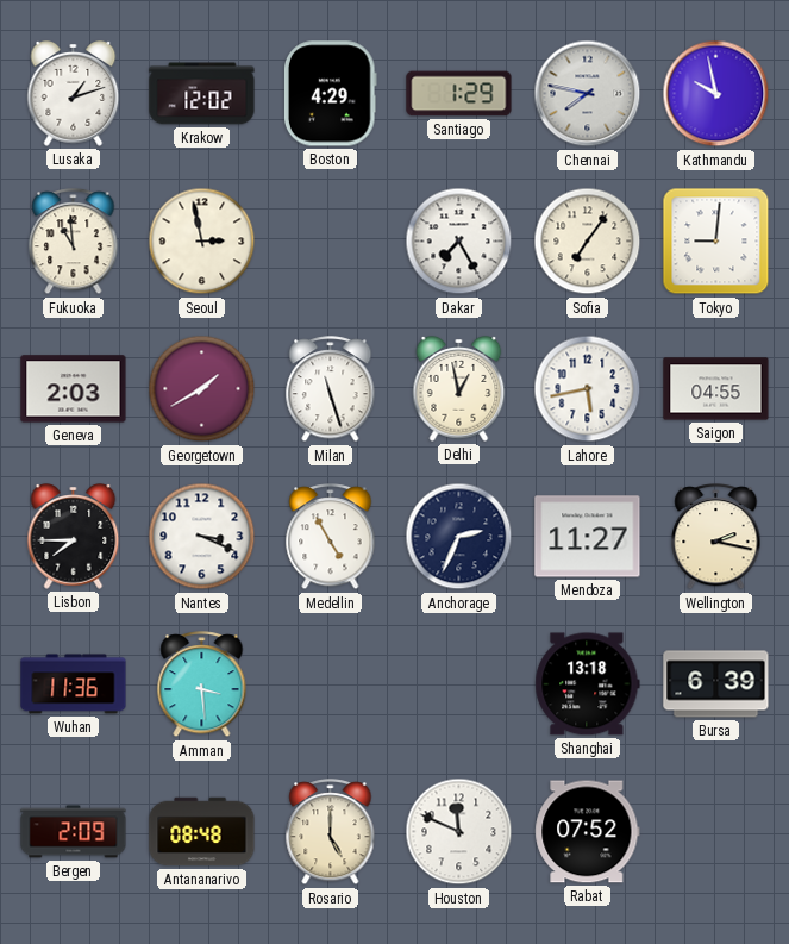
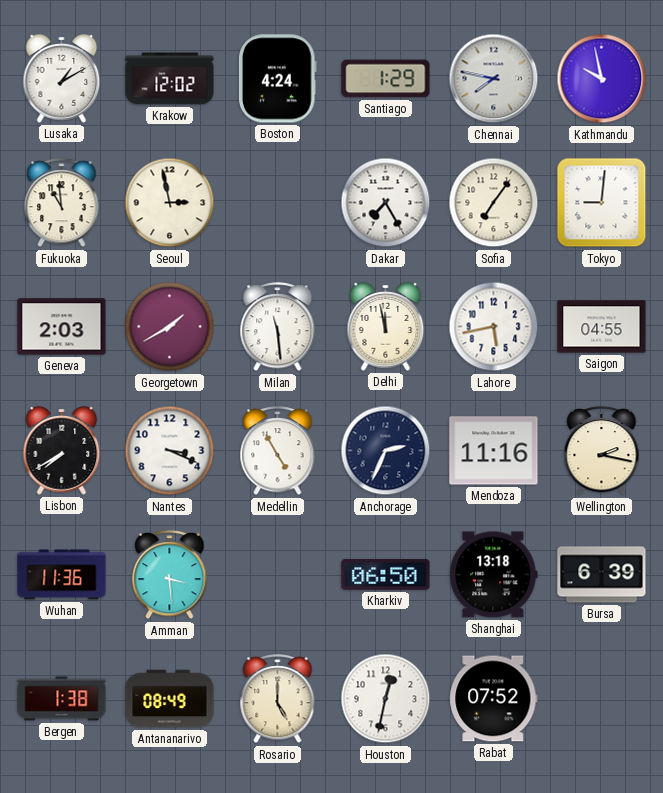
Lusaka: 1:12 -> 1:10 (62, 79)
Boston: 4:29 -> 4:24 (277, 79)
Milan: 11:27 -> 11:29 (278, 327)
Delhi: 12:58 -> 11:58 (386, 327)
Lisbon: 7:45 -> 7:40 (62, 451)
Mendoza: 11:27 -> 11:16 (494, 451)
Kharkiv: none -> 06:50 (386, 575)
Bergen: 2:09 -> 1:38 (62, 699)
Antananarivo: 08:48 -> 08:49 (170, 699)
Houston: 11:49 -> 12:32 (386, 699)
